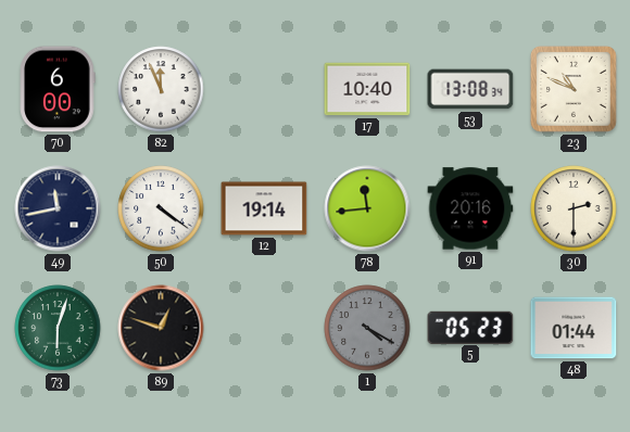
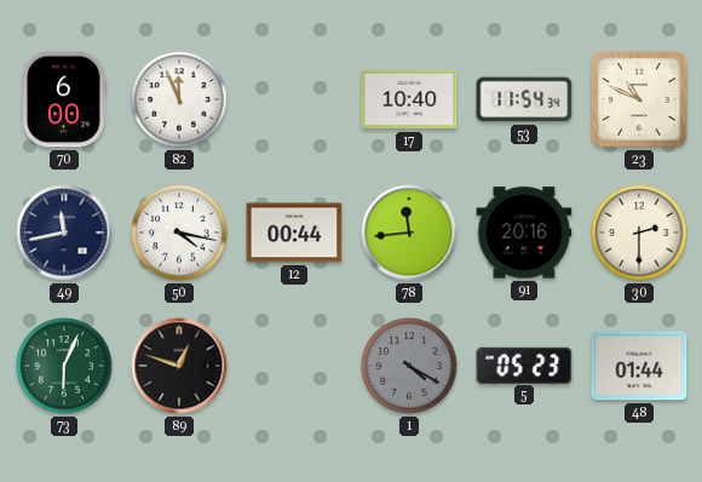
53: 13:08 -> 11:54 (524, 99)
50: 4:21 -> 4:17 (179, 233)
12: 19:14 -> 00:44 (294, 233)
73: 6:03 -> 6:04 (64, 366)
